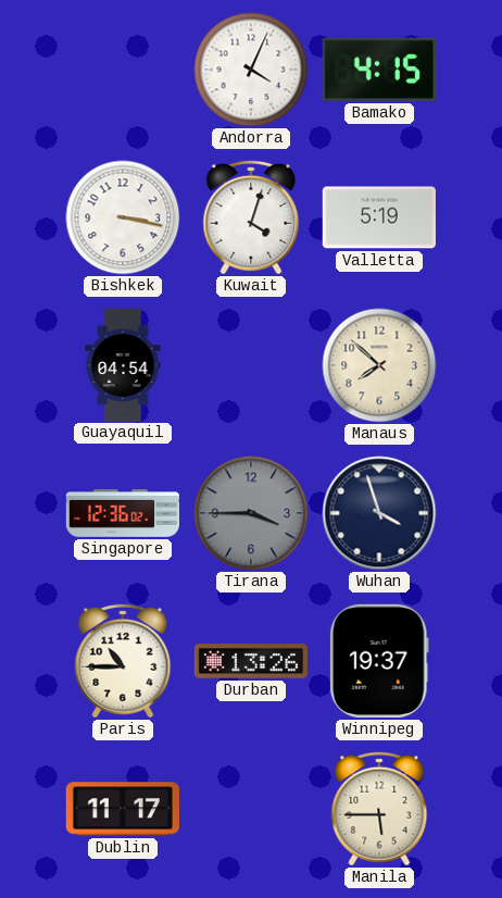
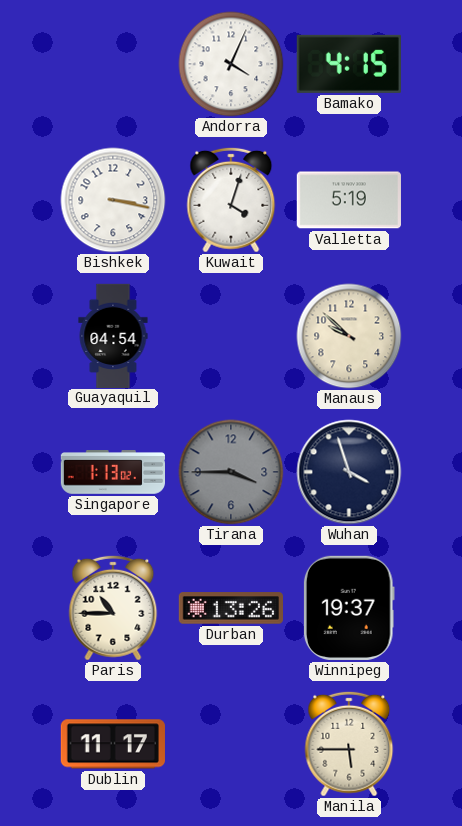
Manaus: 7:52 -> 9:52 (349, 336)
Singapore: 12:36 -> 1:13 (112, 473)
